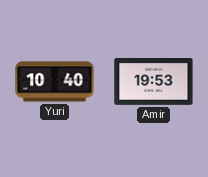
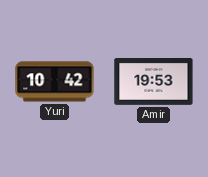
Yuri: 10:40 -> 10:42 (55, 82)
